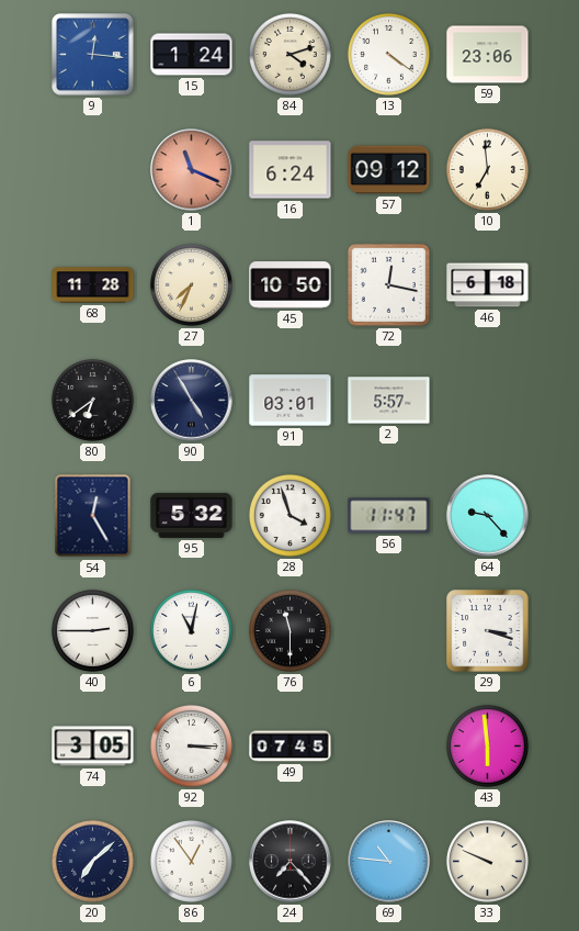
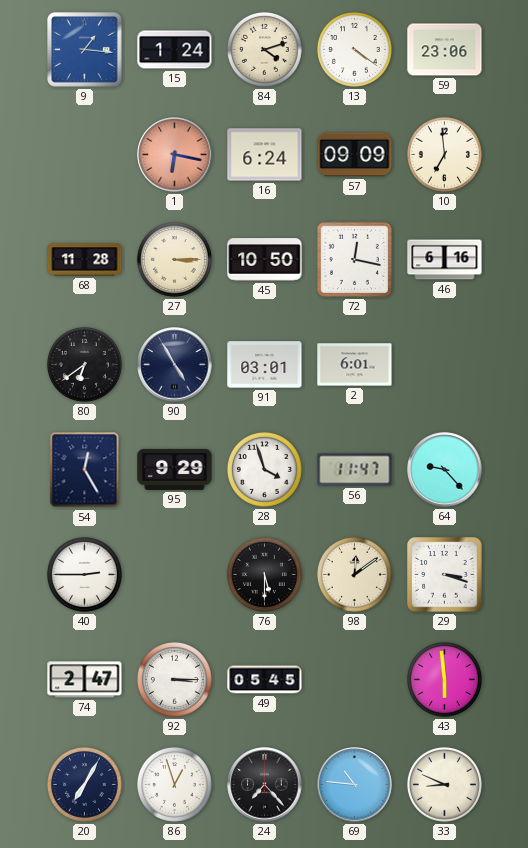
9: 12:16 -> 1:16 (85, 50)
1: 11:19 -> 6:17 (175, 155)
57: 09:12 -> 09:09 (355, 155)
27: 7:34 -> 3:15 (174, 259)
46: 6:18 -> 6:16 (445, 260)
2: 5:57 -> 6:01 (355, 365)
95: 5:32 -> 9:29 (175, 469)
6: 11:02 -> none (191, 630)
76: 11:30 -> 5:30 (264, 574)
98: none -> 12:09 (354, 574)
74: 3:05 -> 2:47 (85, 680)
49: 07:45 -> 05:45 (265, 680)
20: 7:08 -> 7:05 (84, 784)
86: 12:54 -> 12:57 (174, 784)
33: 9:49 -> 8:49 (444, 784)
